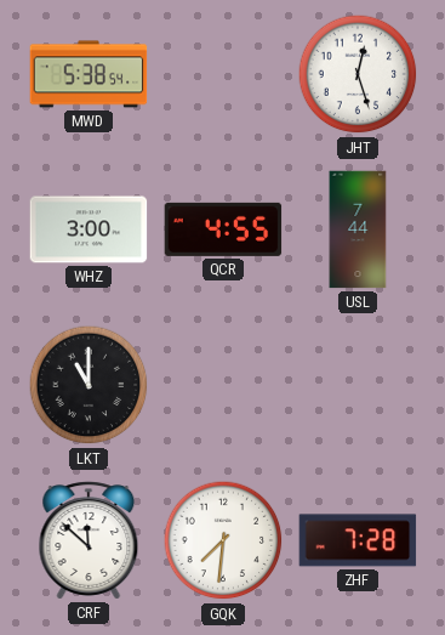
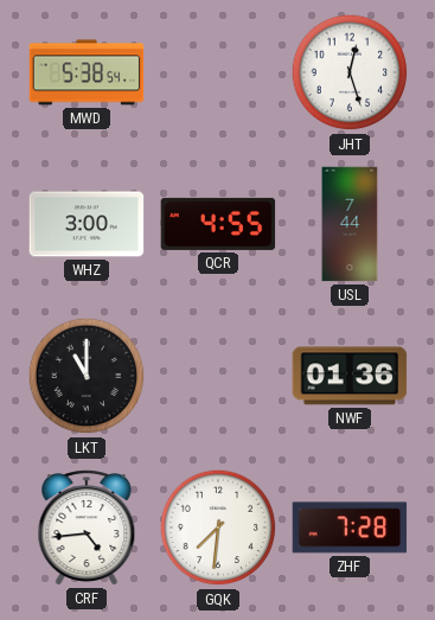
NWF: none -> 01:36 (350, 376)
CRF: 11:52 -> 4:44 (87, 528)
